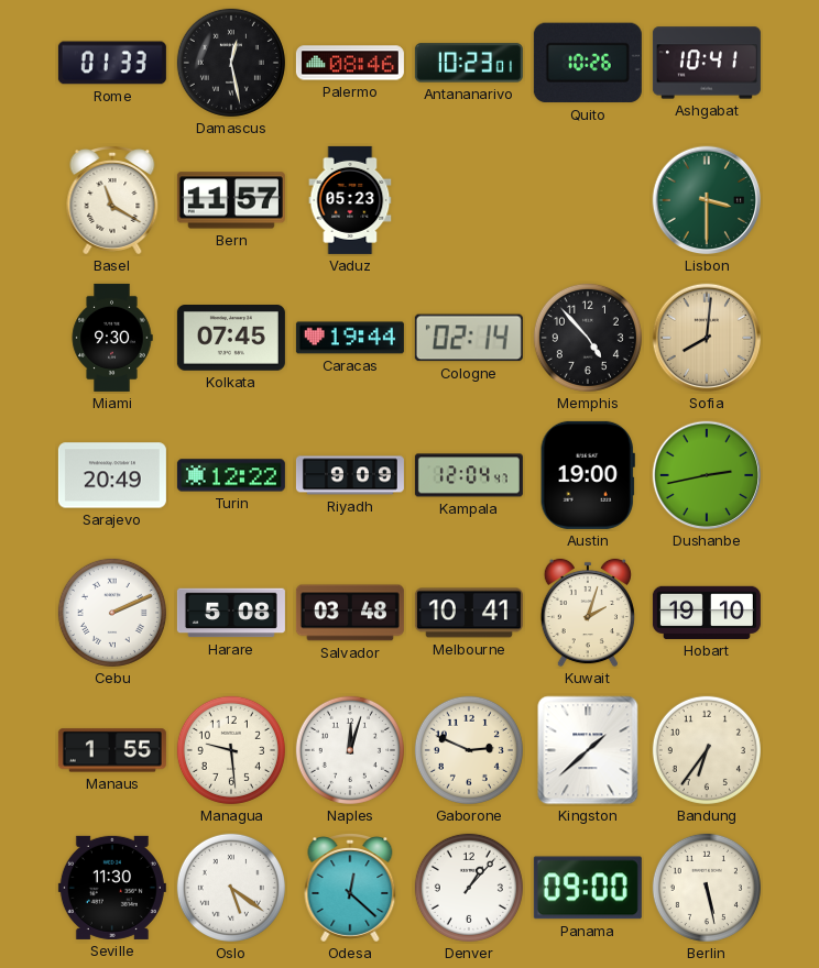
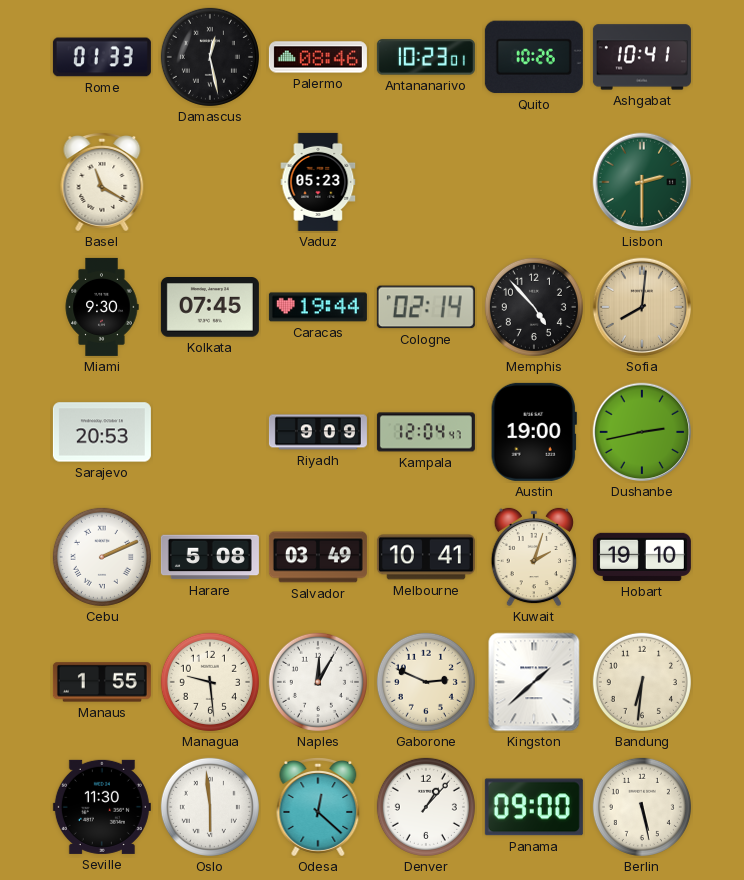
Bern: 11:57 -> none (231, 200)
Lisbon: 3:30 -> 2:30 (642, 182)
Sarajevo: 20:49 -> 20:53 (102, 432)
Turin: 12:22 -> none (231, 475)
Salvador: 03:48 -> 03:49 (318, 557)
Naples: 12:03 -> 12:05 (318, 682)
Bandung: 6:36 -> 6:31 (642, 682)
Oslo: 5:21 -> 5:59 (210, 807)
